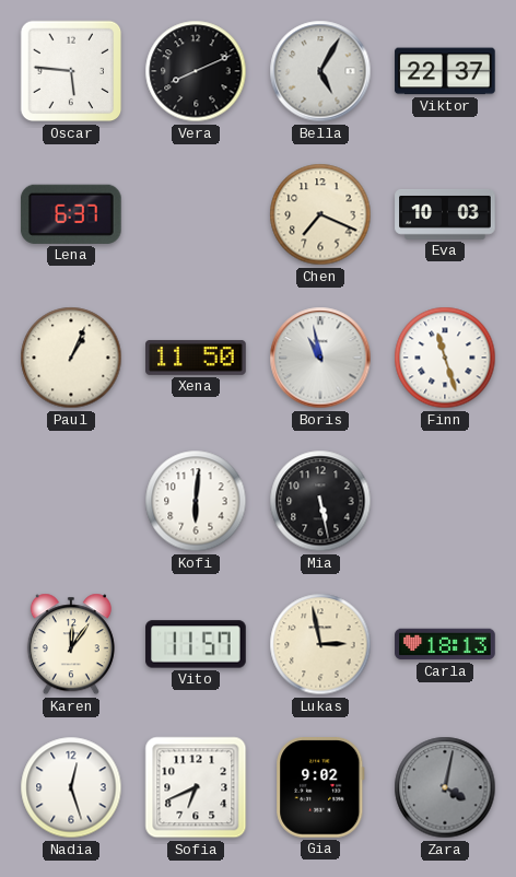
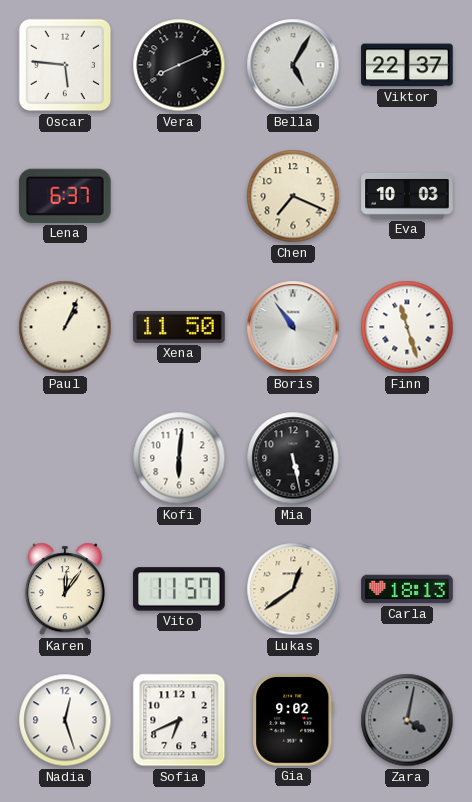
Boris: 10:58 -> 10:54 (293, 327)
Lukas: 2:58 -> 12:39 (293, 589)
